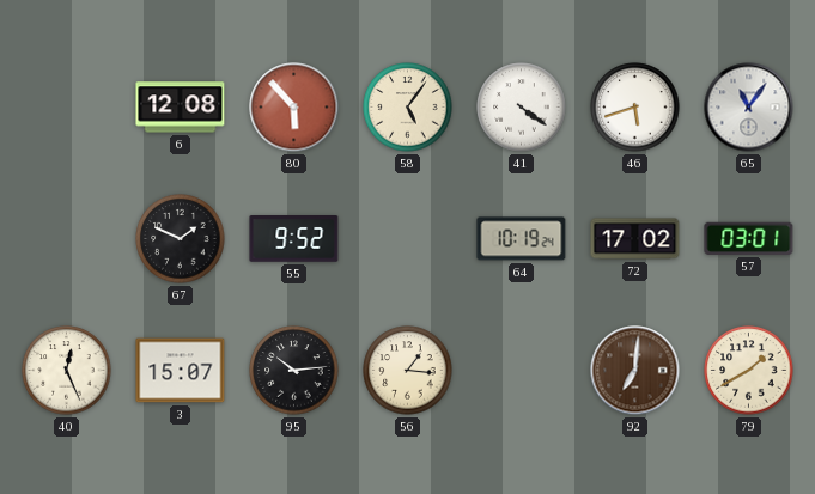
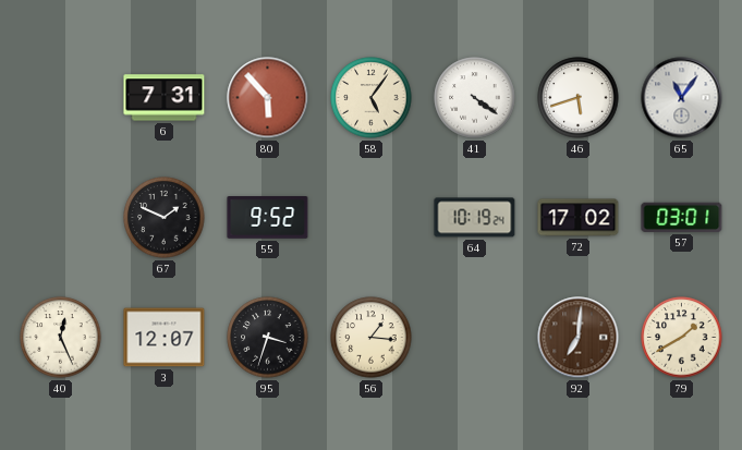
6: 12:08 -> 7:31 (165, 98)
3: 15:07 -> 12:07 (165, 338)
95: 10:14 -> 3:33 (268, 338)
